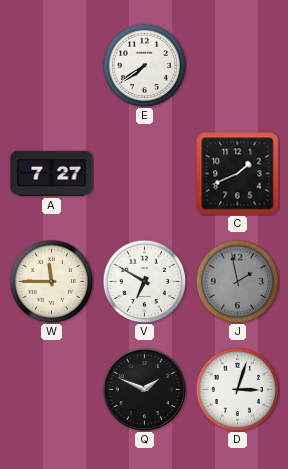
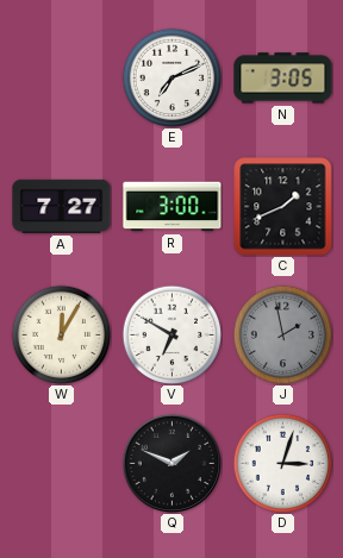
E: 7:39 -> 7:11 (171, 77)
N: none -> 3:05 (283, 79)
R: none -> 3:00 (173, 207)
W: 11:45 -> 12:05 (61, 334)
